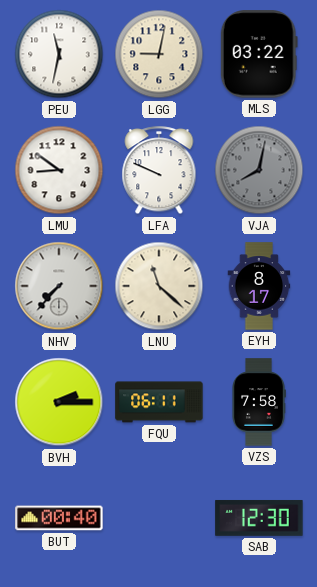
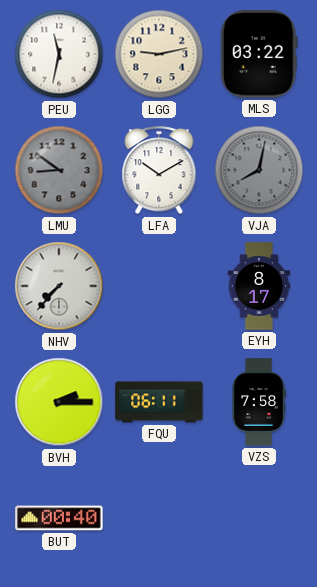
LGG: 9:02 -> 9:13 (159, 54)
LMU dial: white -> grey (59, 170)
LFA: 9:49 -> 10:10 (159, 171)
LNU: 11:22 -> none (159, 286)
SAB: 12:30 -> none (259, 518)
